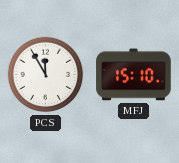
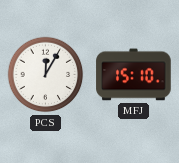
PCS: 11:55 -> 12:05 (46, 75)
